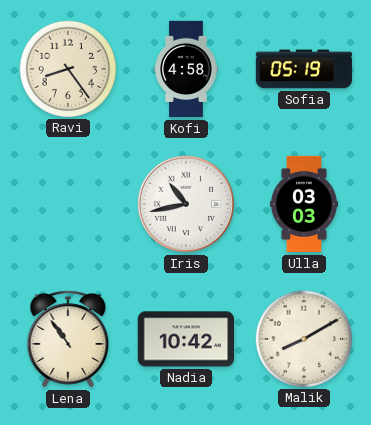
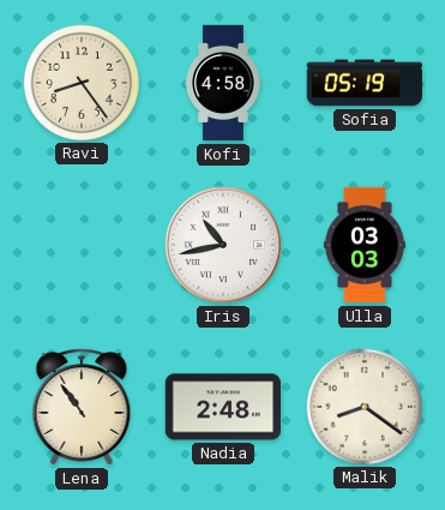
Nadia: 10:42 -> 2:48 (223, 407)
Malik: 8:10 -> 8:21 (363, 406)
